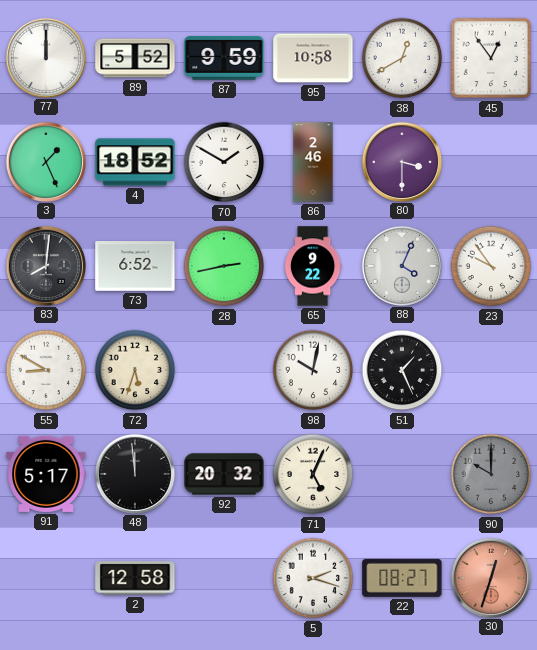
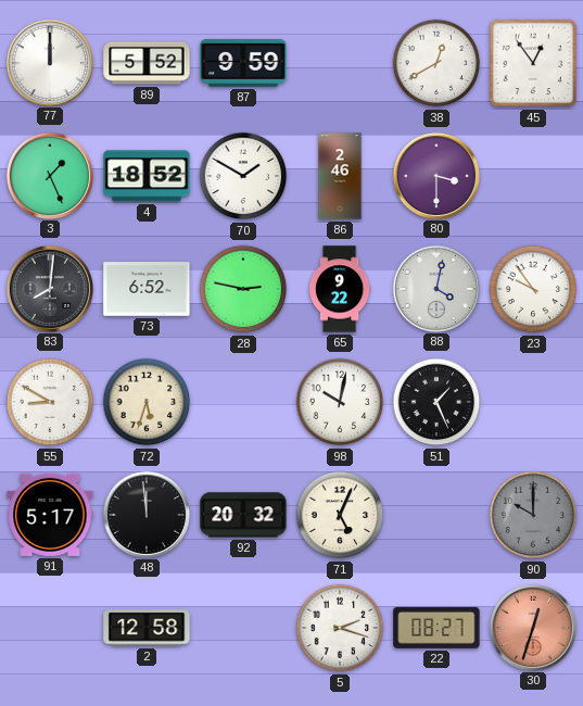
95: 10:58 -> none (313, 58)
28: 2:43 -> 2:47 (243, 289)
88: 4:04 -> 4:02 (435, 288)
